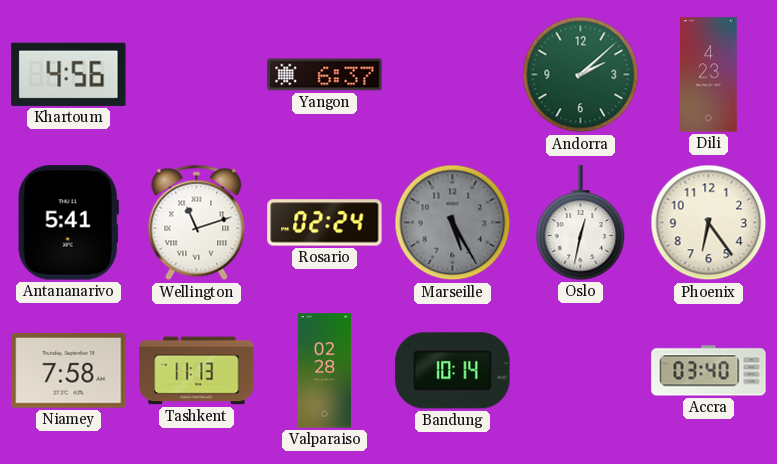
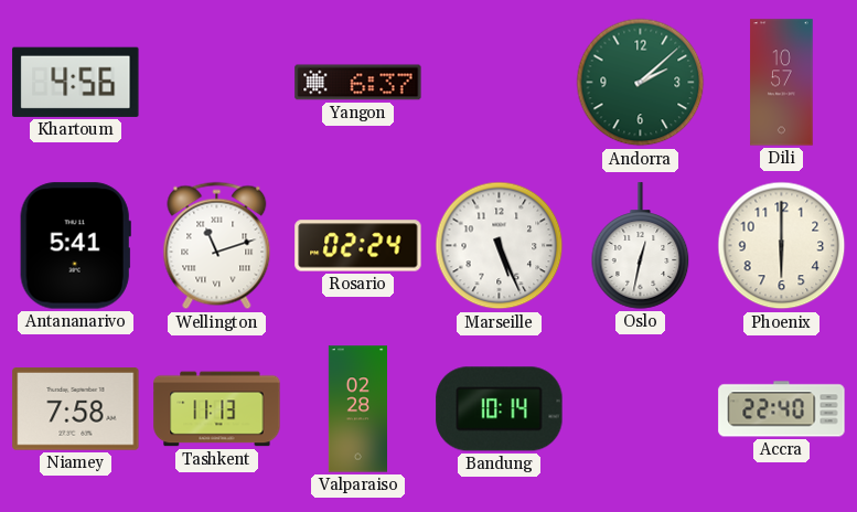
Dili: 4:23 -> 10:57 (782, 83)
Marseille: 5:25 -> 5:26 (500, 246)
Marseille dial: grey -> white (500, 246)
Phoenix: 6:24 -> 6:00 (782, 246)
Accra: 03:40 -> 22:40 (782, 409)
